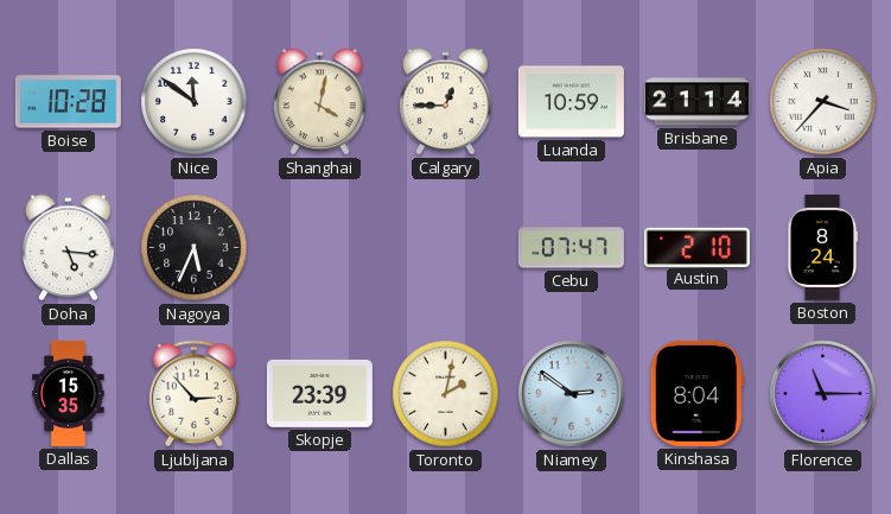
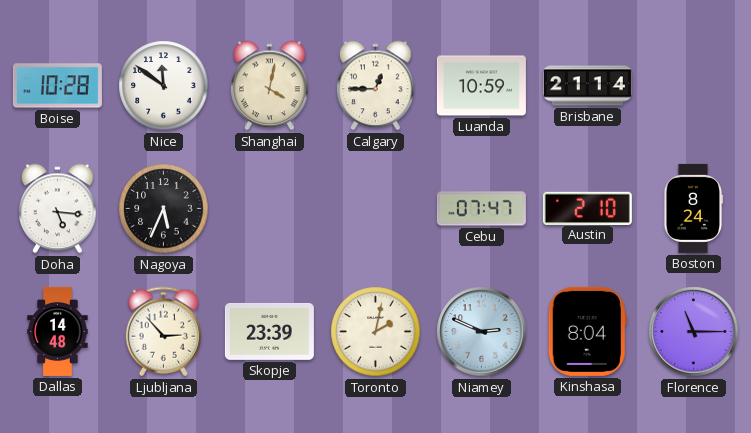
Apia: 3:37 -> none (823, 102)
Dallas: 15:35 -> 14:48 (58, 331)
Niamey: 2:51 -> 2:49 (482, 332)
